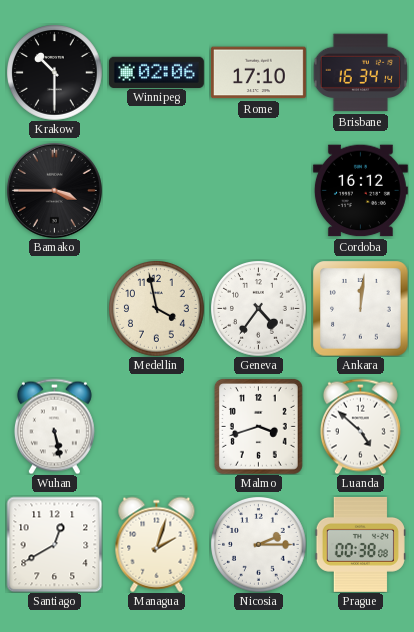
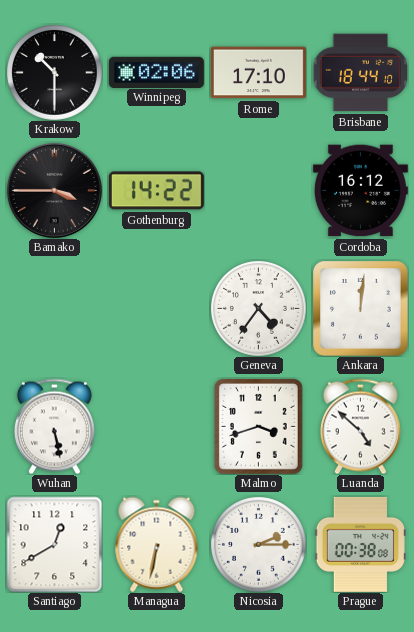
Brisbane: 16:34 -> 18:44 (360, 73)
Gothenburg: none -> 14:22 (156, 191)
Medellin: 3:58 -> none (157, 309)
Managua: 2:03 -> 6:32 (157, 544)
